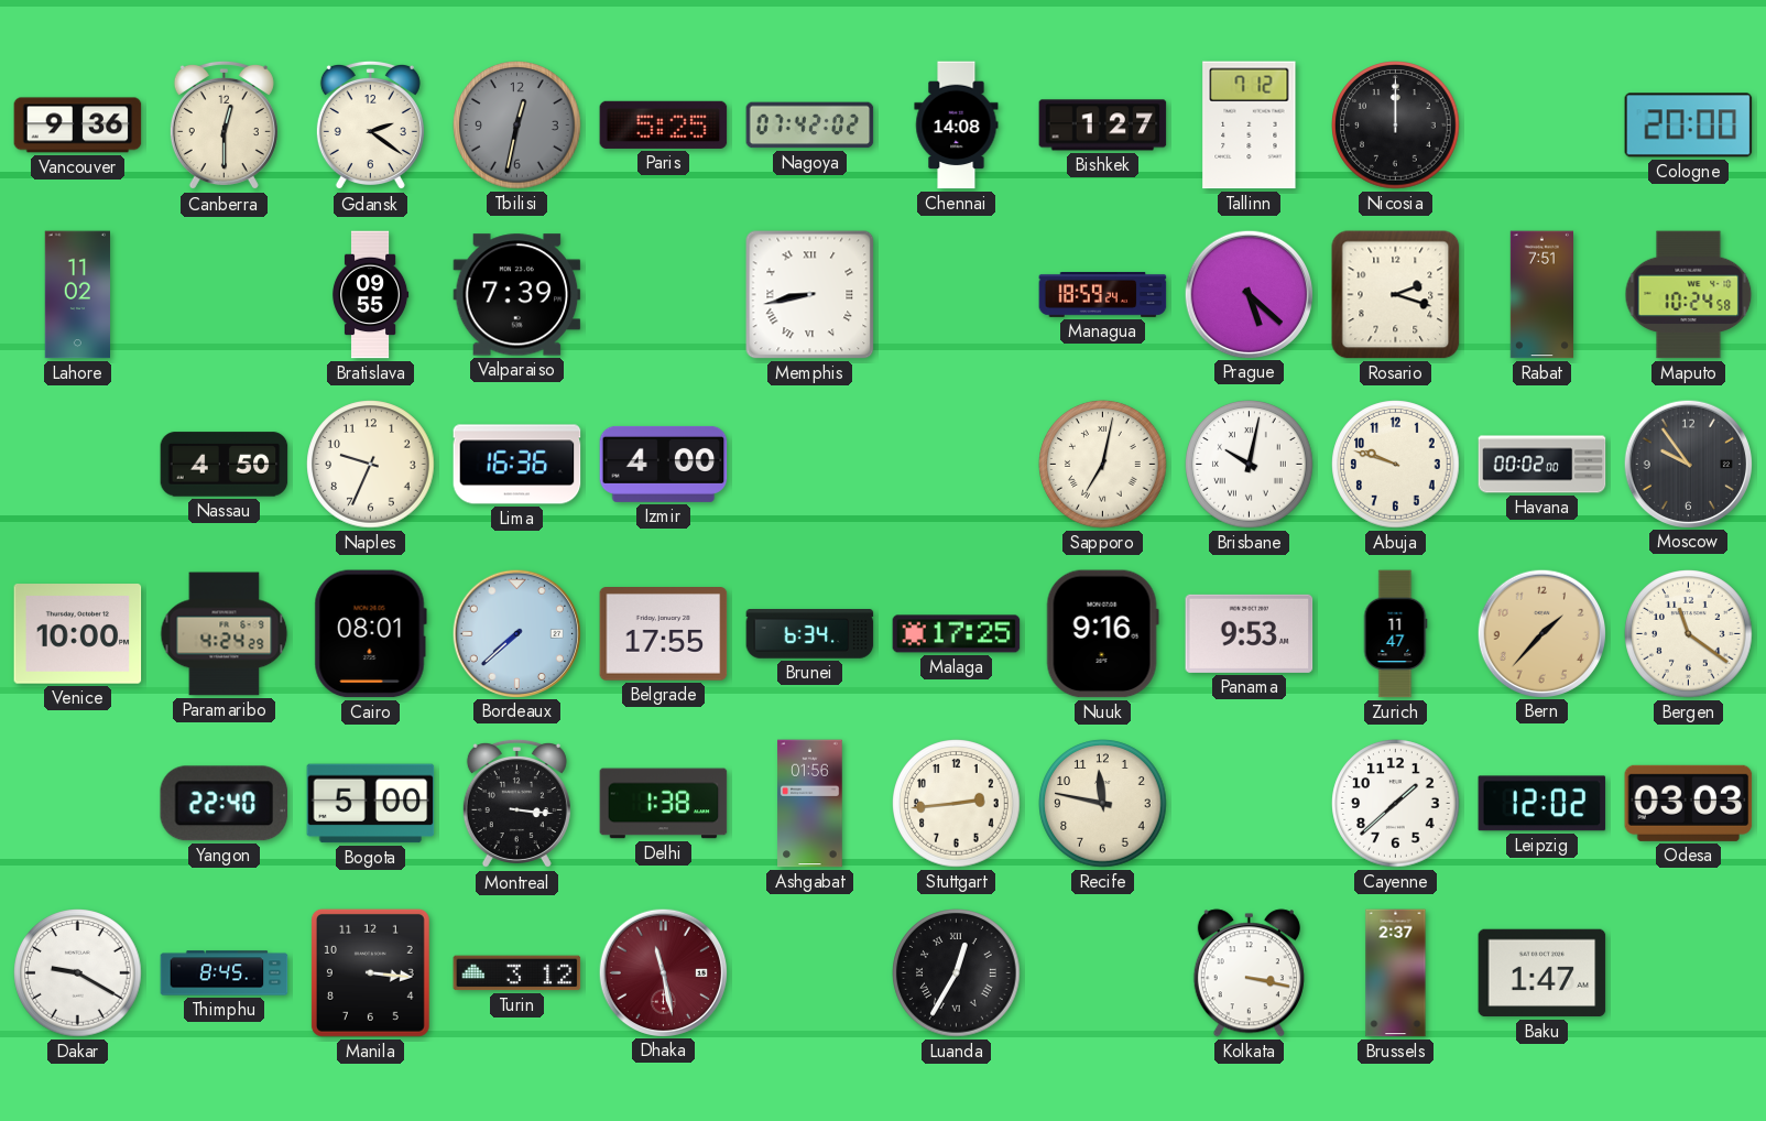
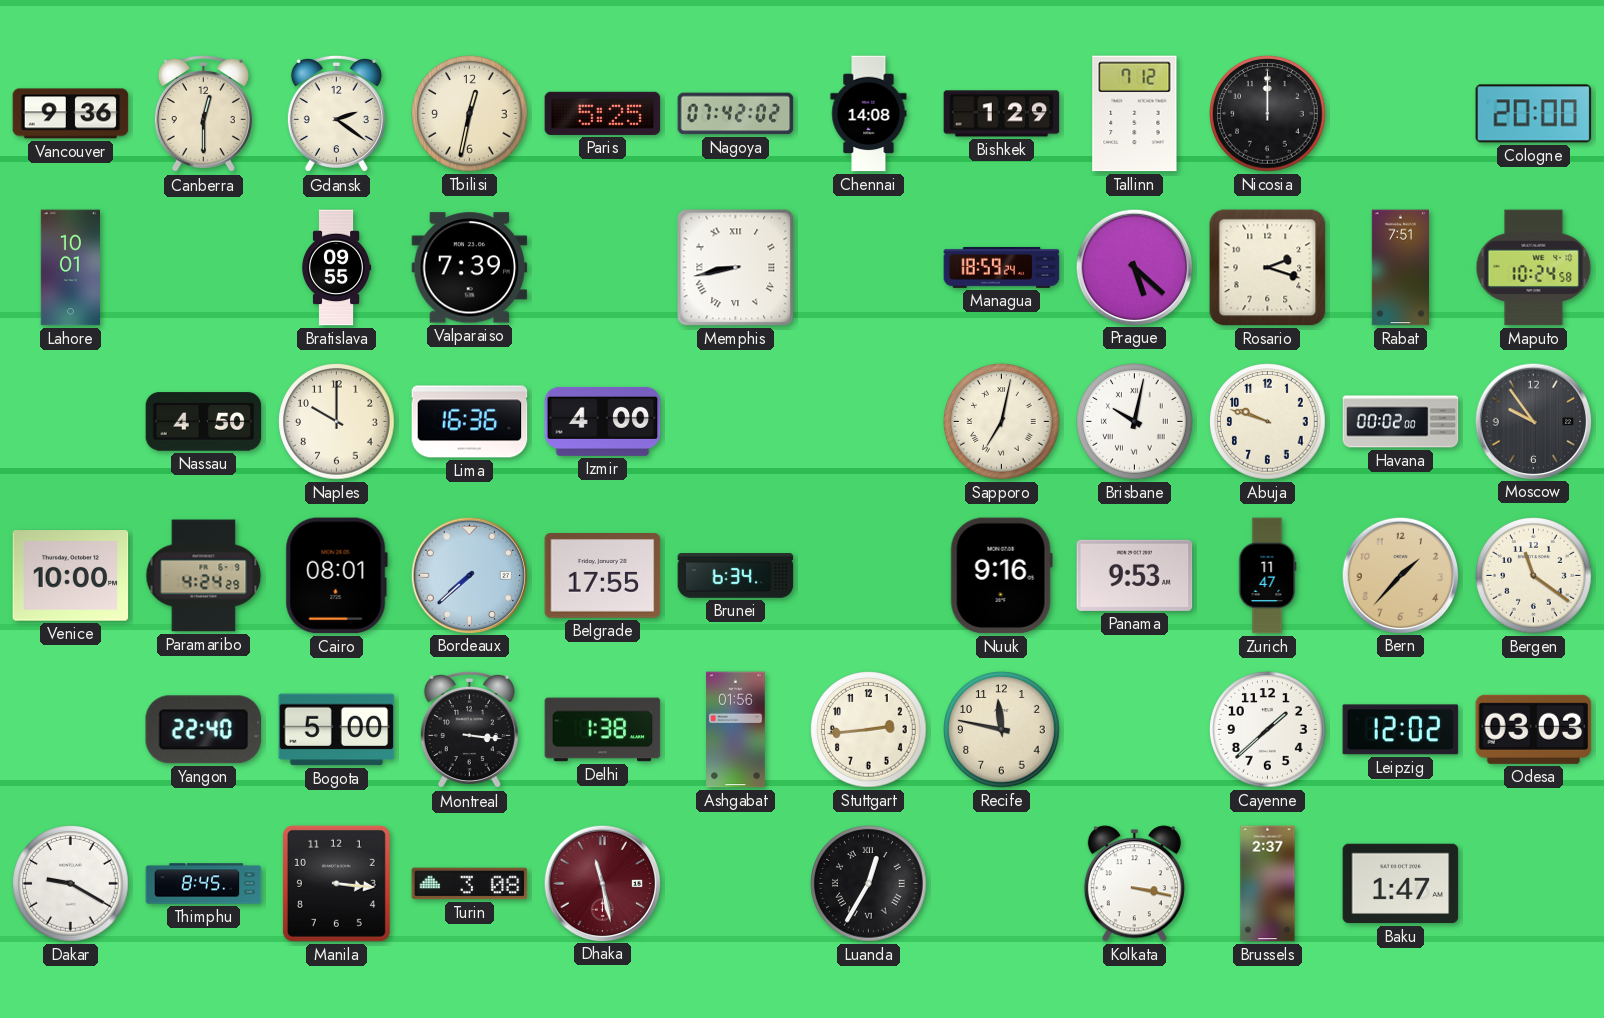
Tbilisi dial: grey -> cream (470, 114)
Bishkek: 1:27 -> 1:29 (1002, 114)
Lahore: 11:02 -> 10:01 (71, 268)
Naples: 9:34 -> 10:00 (337, 422)
Malaga: 17:25 -> none (957, 634)
Turin: 3:12 -> 3:08 (470, 884)
